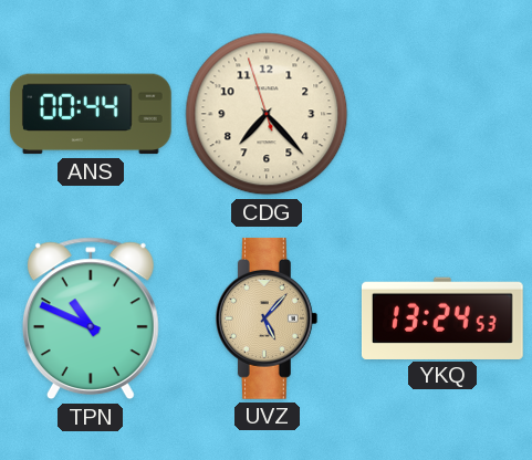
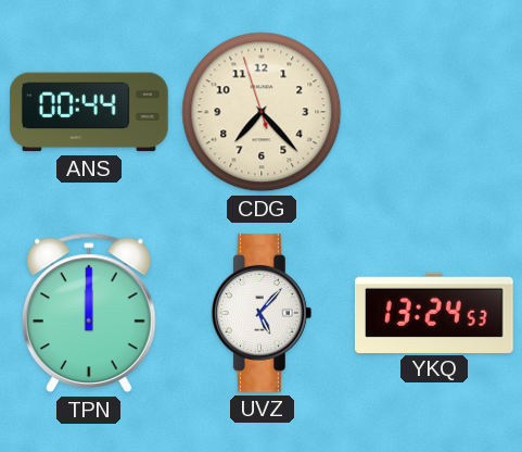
TPN: 10:49 -> 12:00 (89, 313)
UVZ dial: champagne -> white (262, 313)
